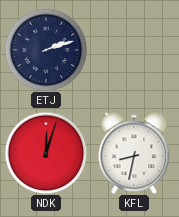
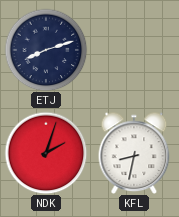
ETJ: 2:12 -> 8:12 (46, 50)
NDK: 12:03 -> 2:03 (46, 153)
